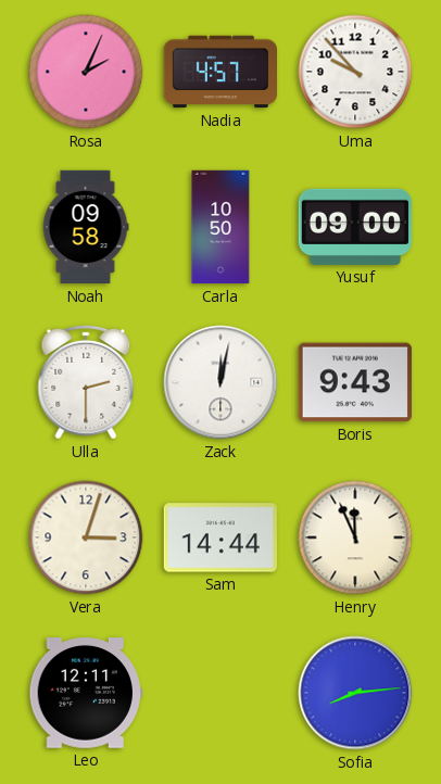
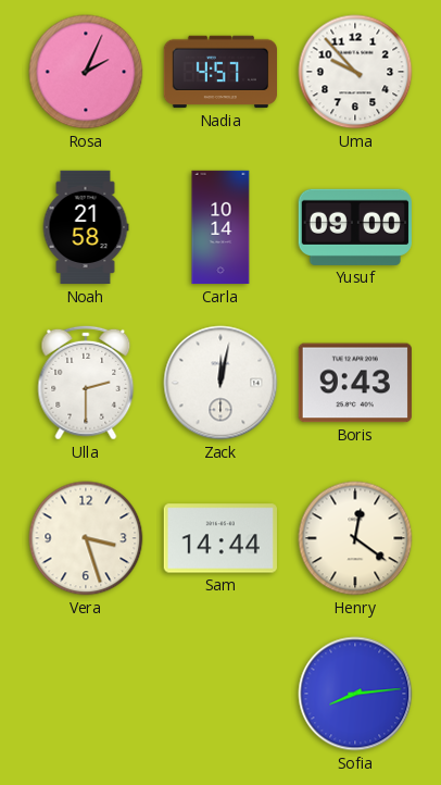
Noah: 09:58 -> 21:58 (86, 227)
Carla: 10:50 -> 10:14 (220, 227)
Vera: 3:03 -> 3:27 (86, 538)
Henry: 11:56 -> 12:21 (355, 538)
Leo: 12:11 -> none (85, 693)
